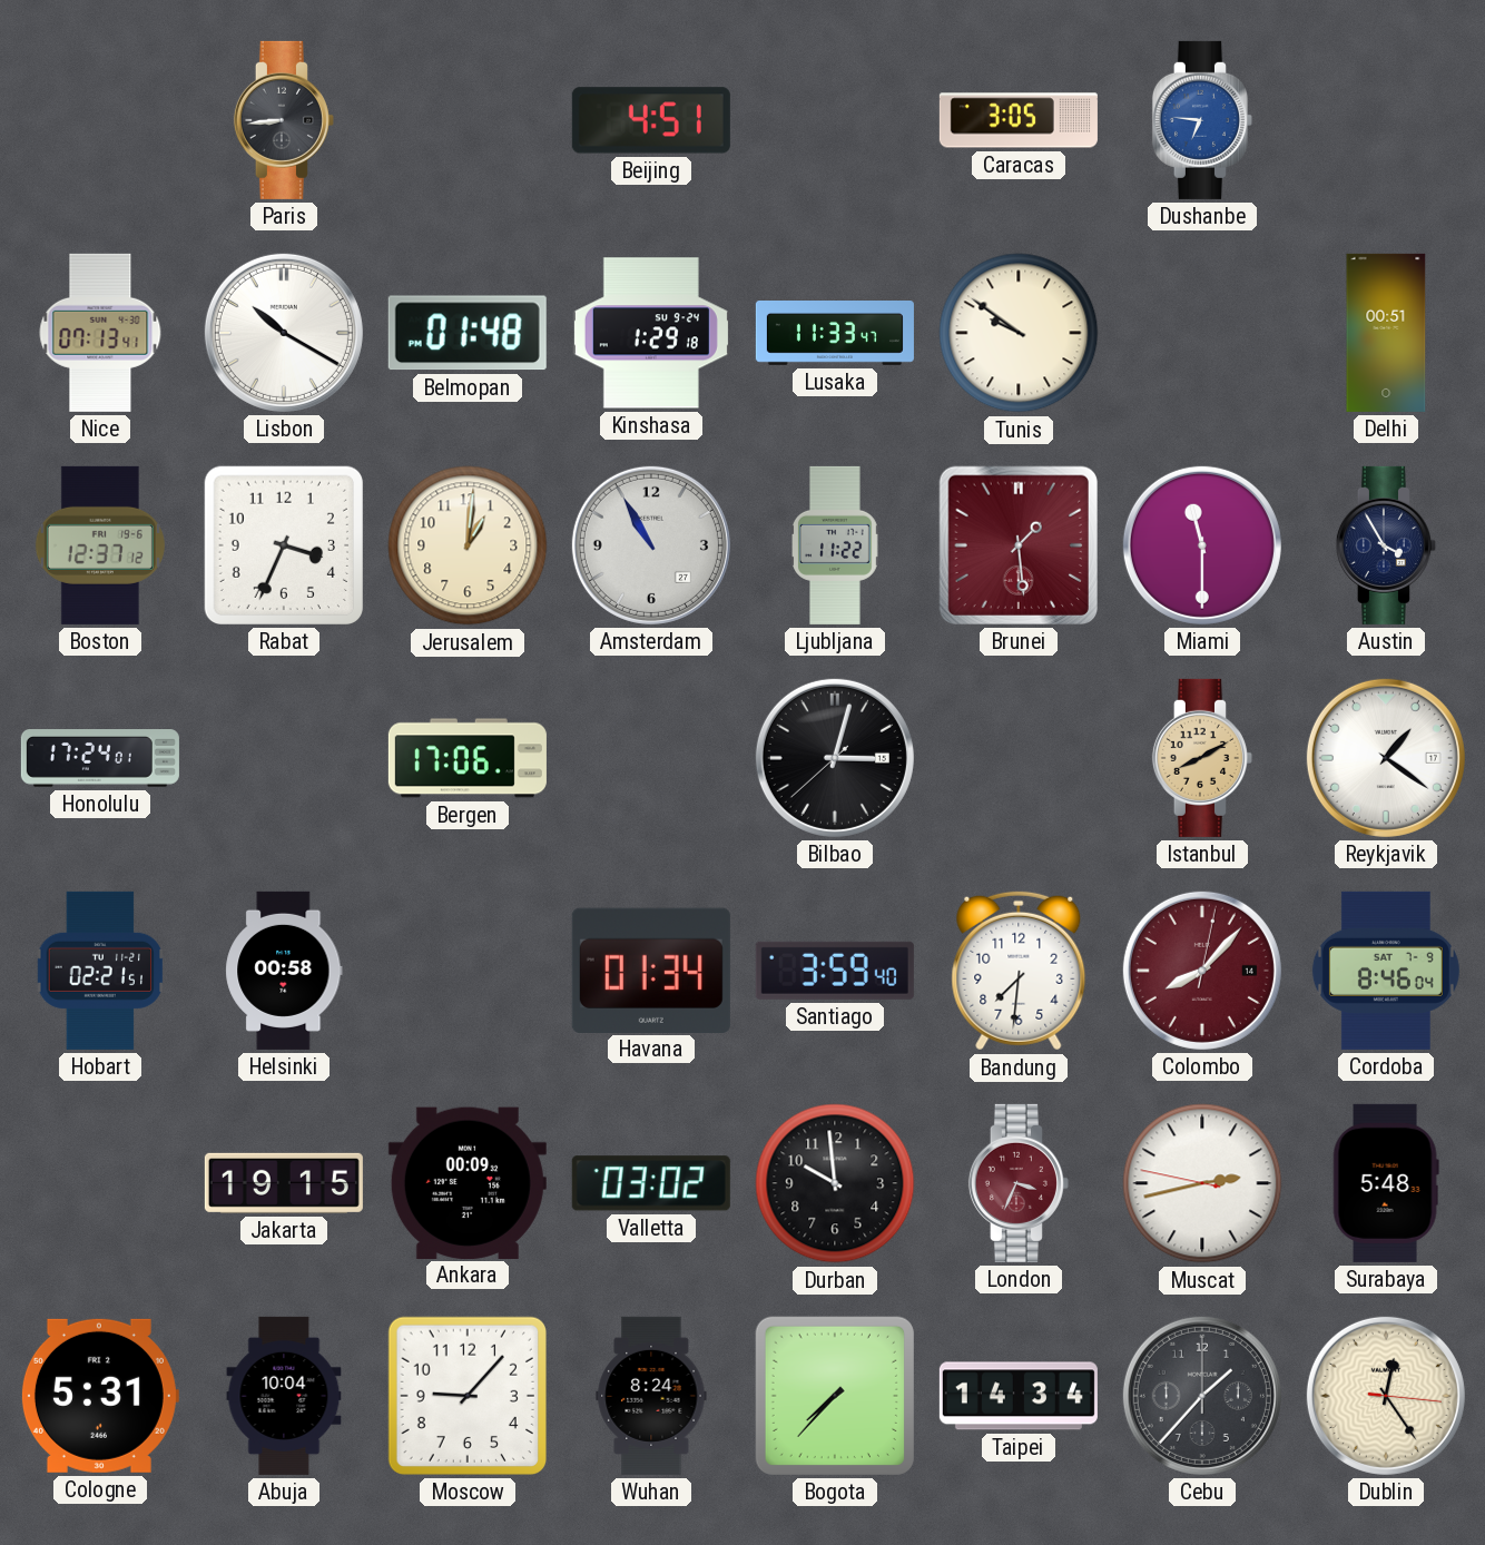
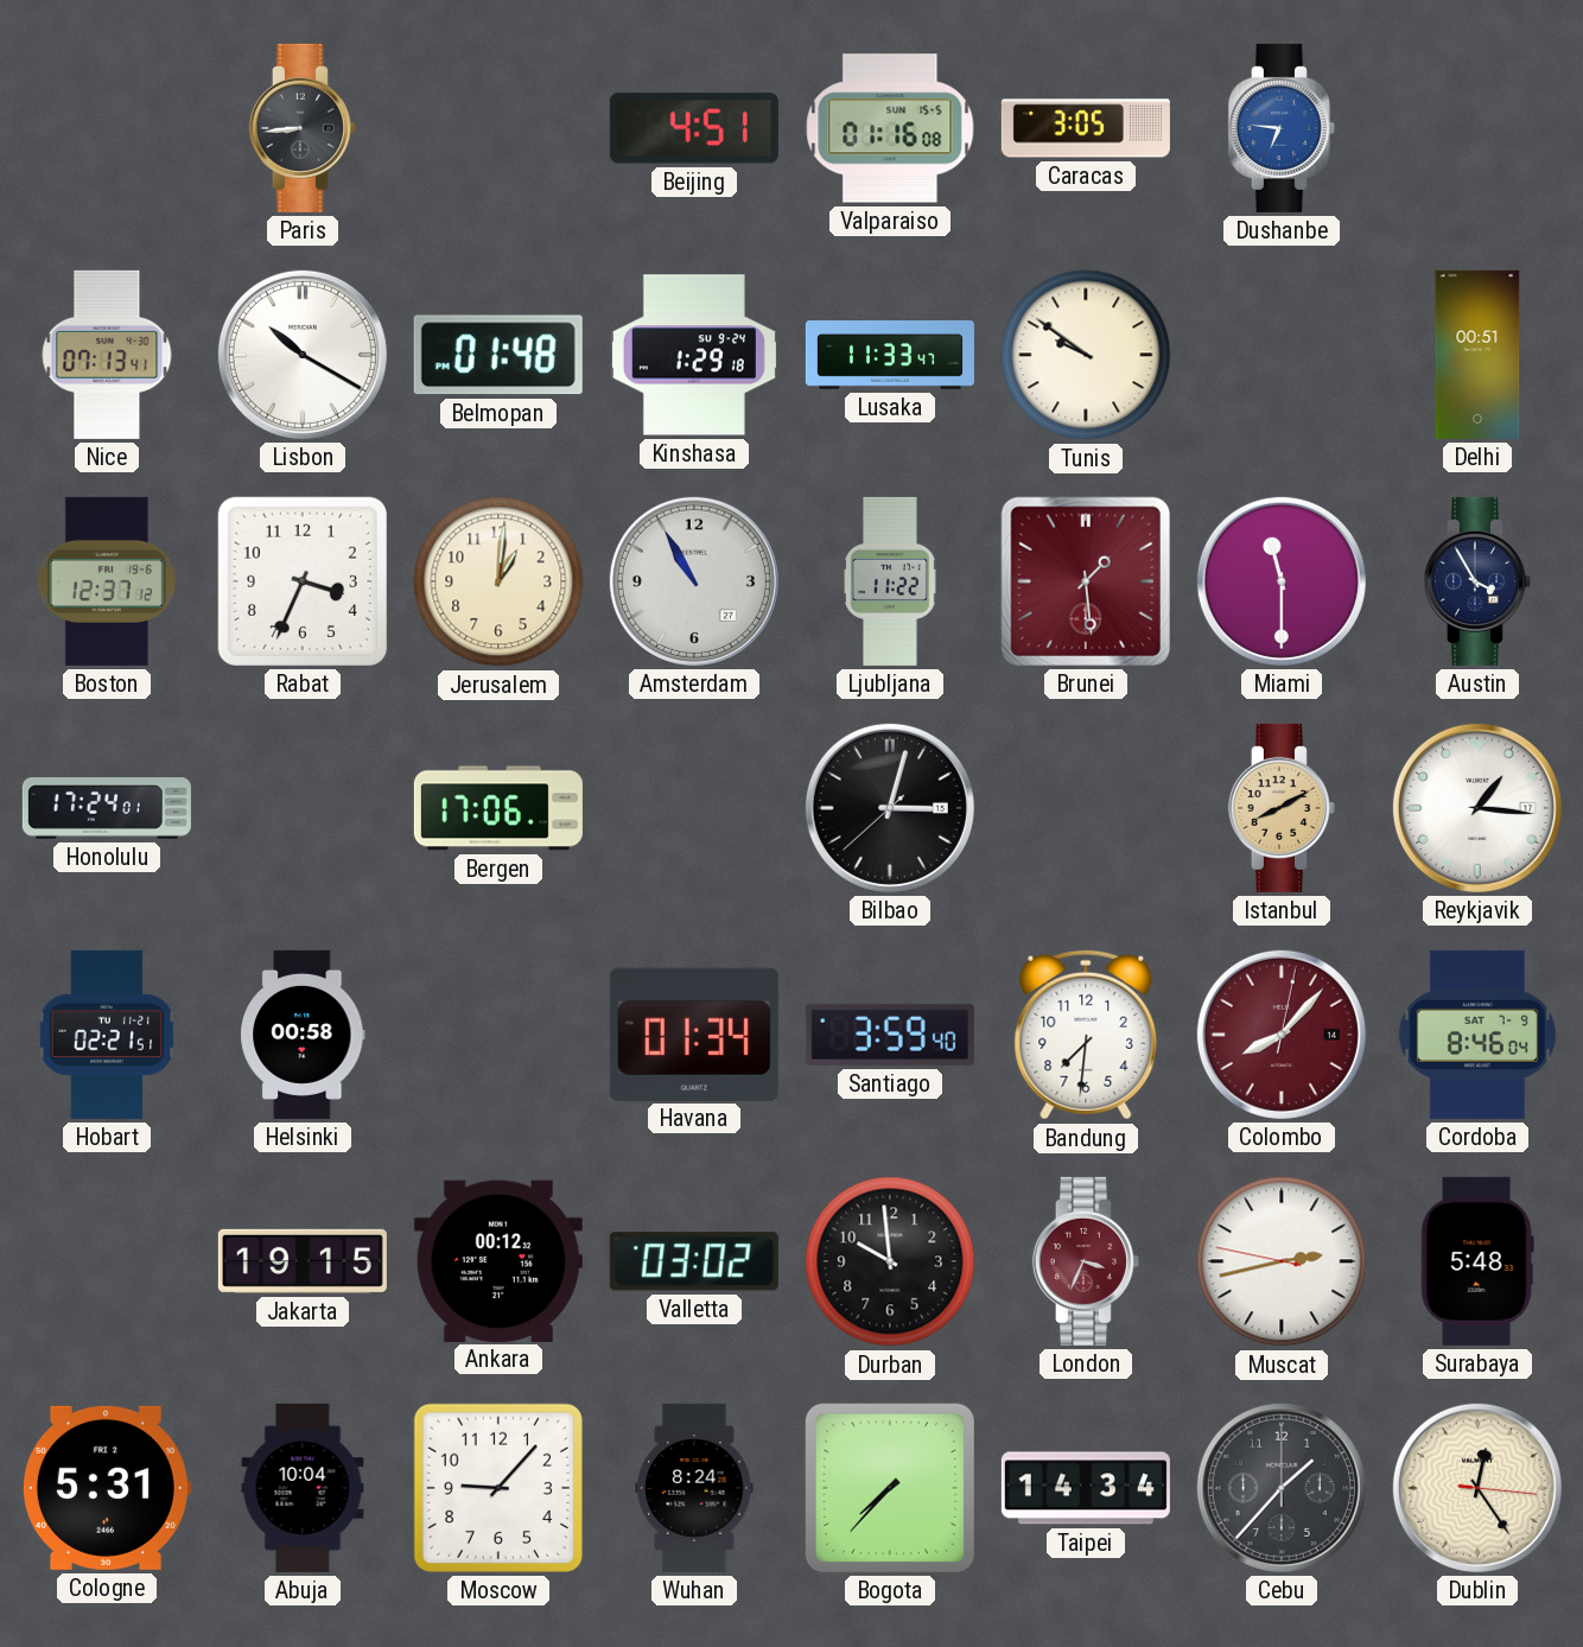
Valparaiso: none -> 01:16 (890, 128)
Reykjavik: 1:21 -> 1:16 (1477, 808)
Ankara: 00:09 -> 00:12 (498, 1260)
